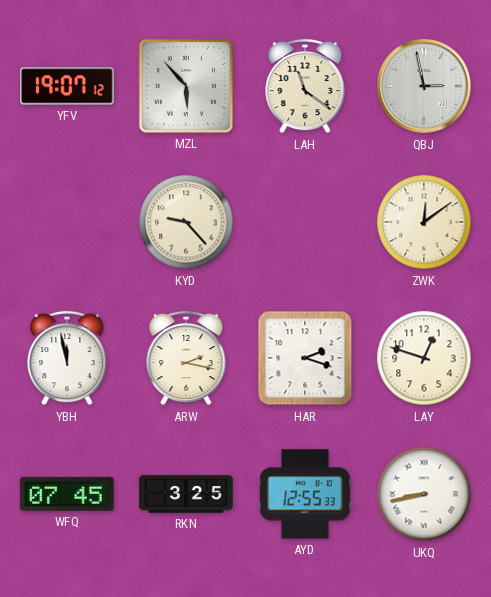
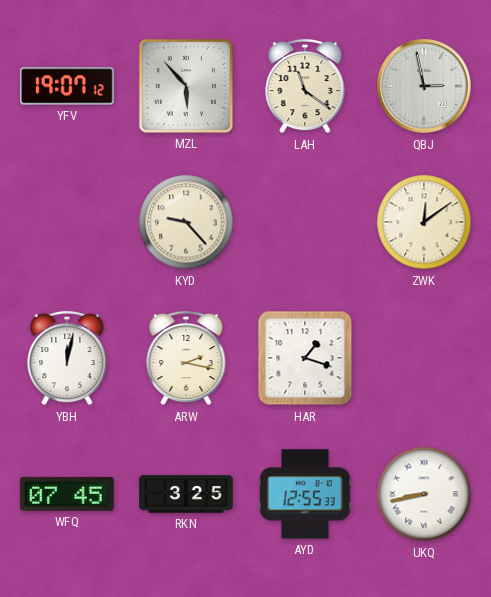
YBH: 11:58 -> 12:02 (67, 358)
HAR: 2:18 -> 1:18 (305, 358)
LAY: 12:48 -> none (424, 358)
